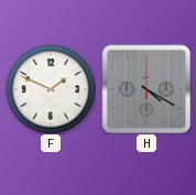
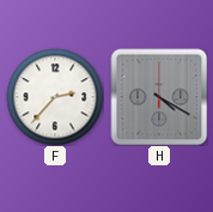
F: 1:49 -> 2:37 (55, 97)
